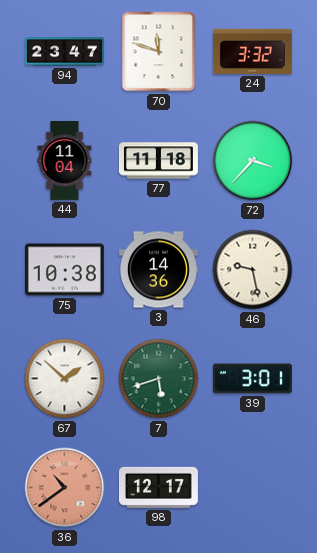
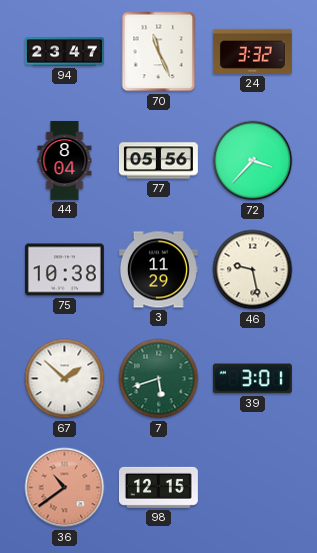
70: 11:48 -> 11:26 (159, 52)
44: 11:04 -> 8:04 (65, 161)
77: 11:18 -> 05:56 (158, 161)
3: 14:36 -> 11:29 (158, 270)
98: 12:17 -> 12:15 (158, 487)
